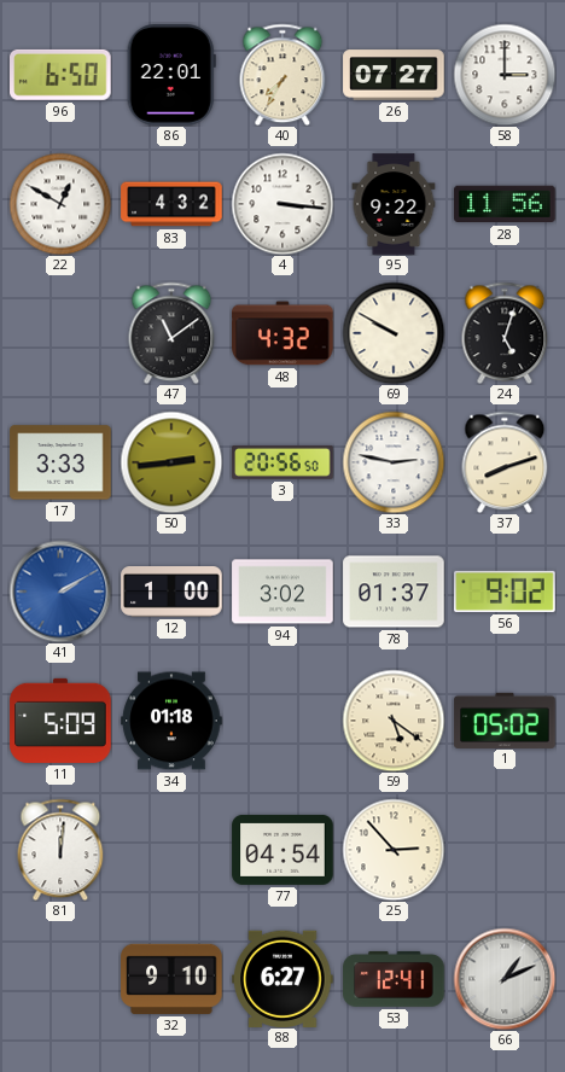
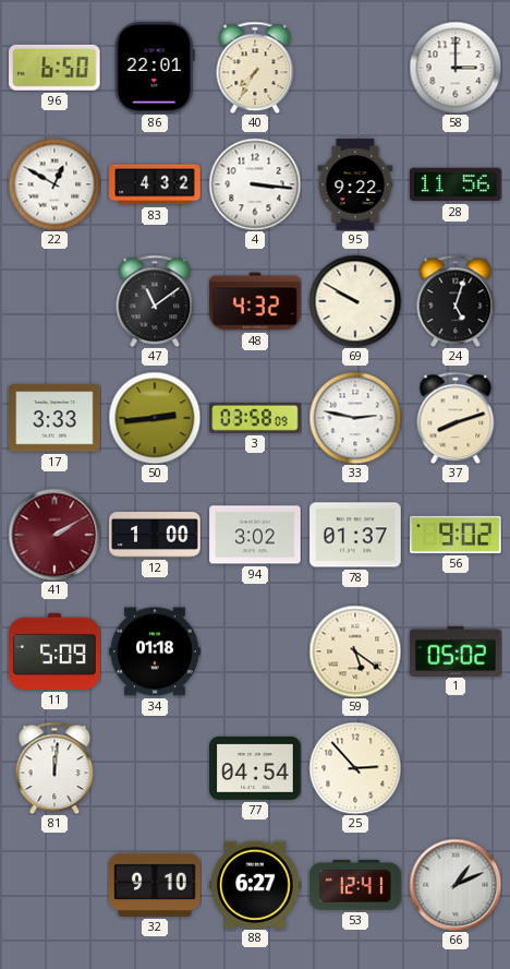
26: 07:27 -> none (394, 75)
3: 20:56 -> 03:58 (255, 418)
41 dial: blue -> burgundy (54, 535)
